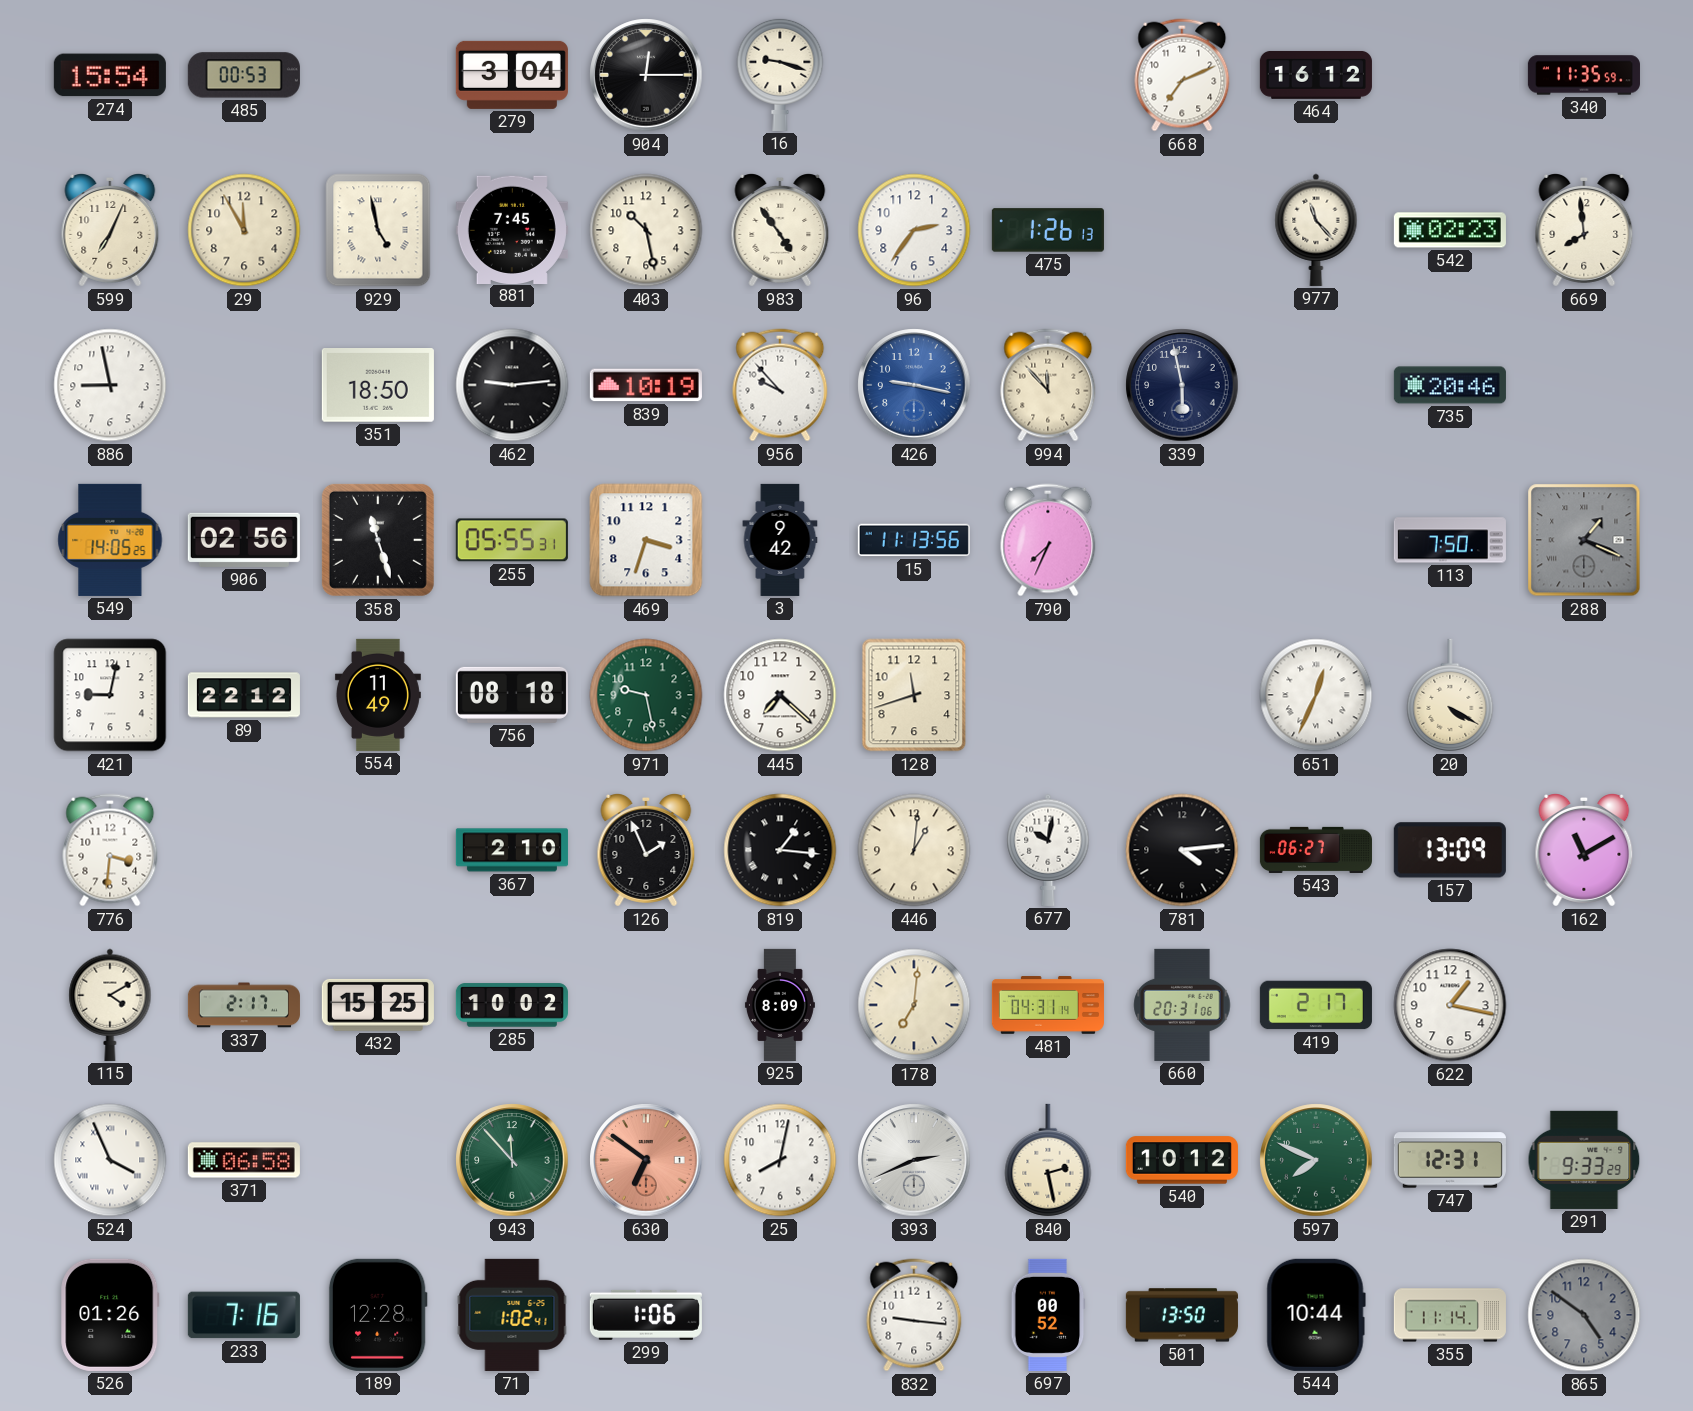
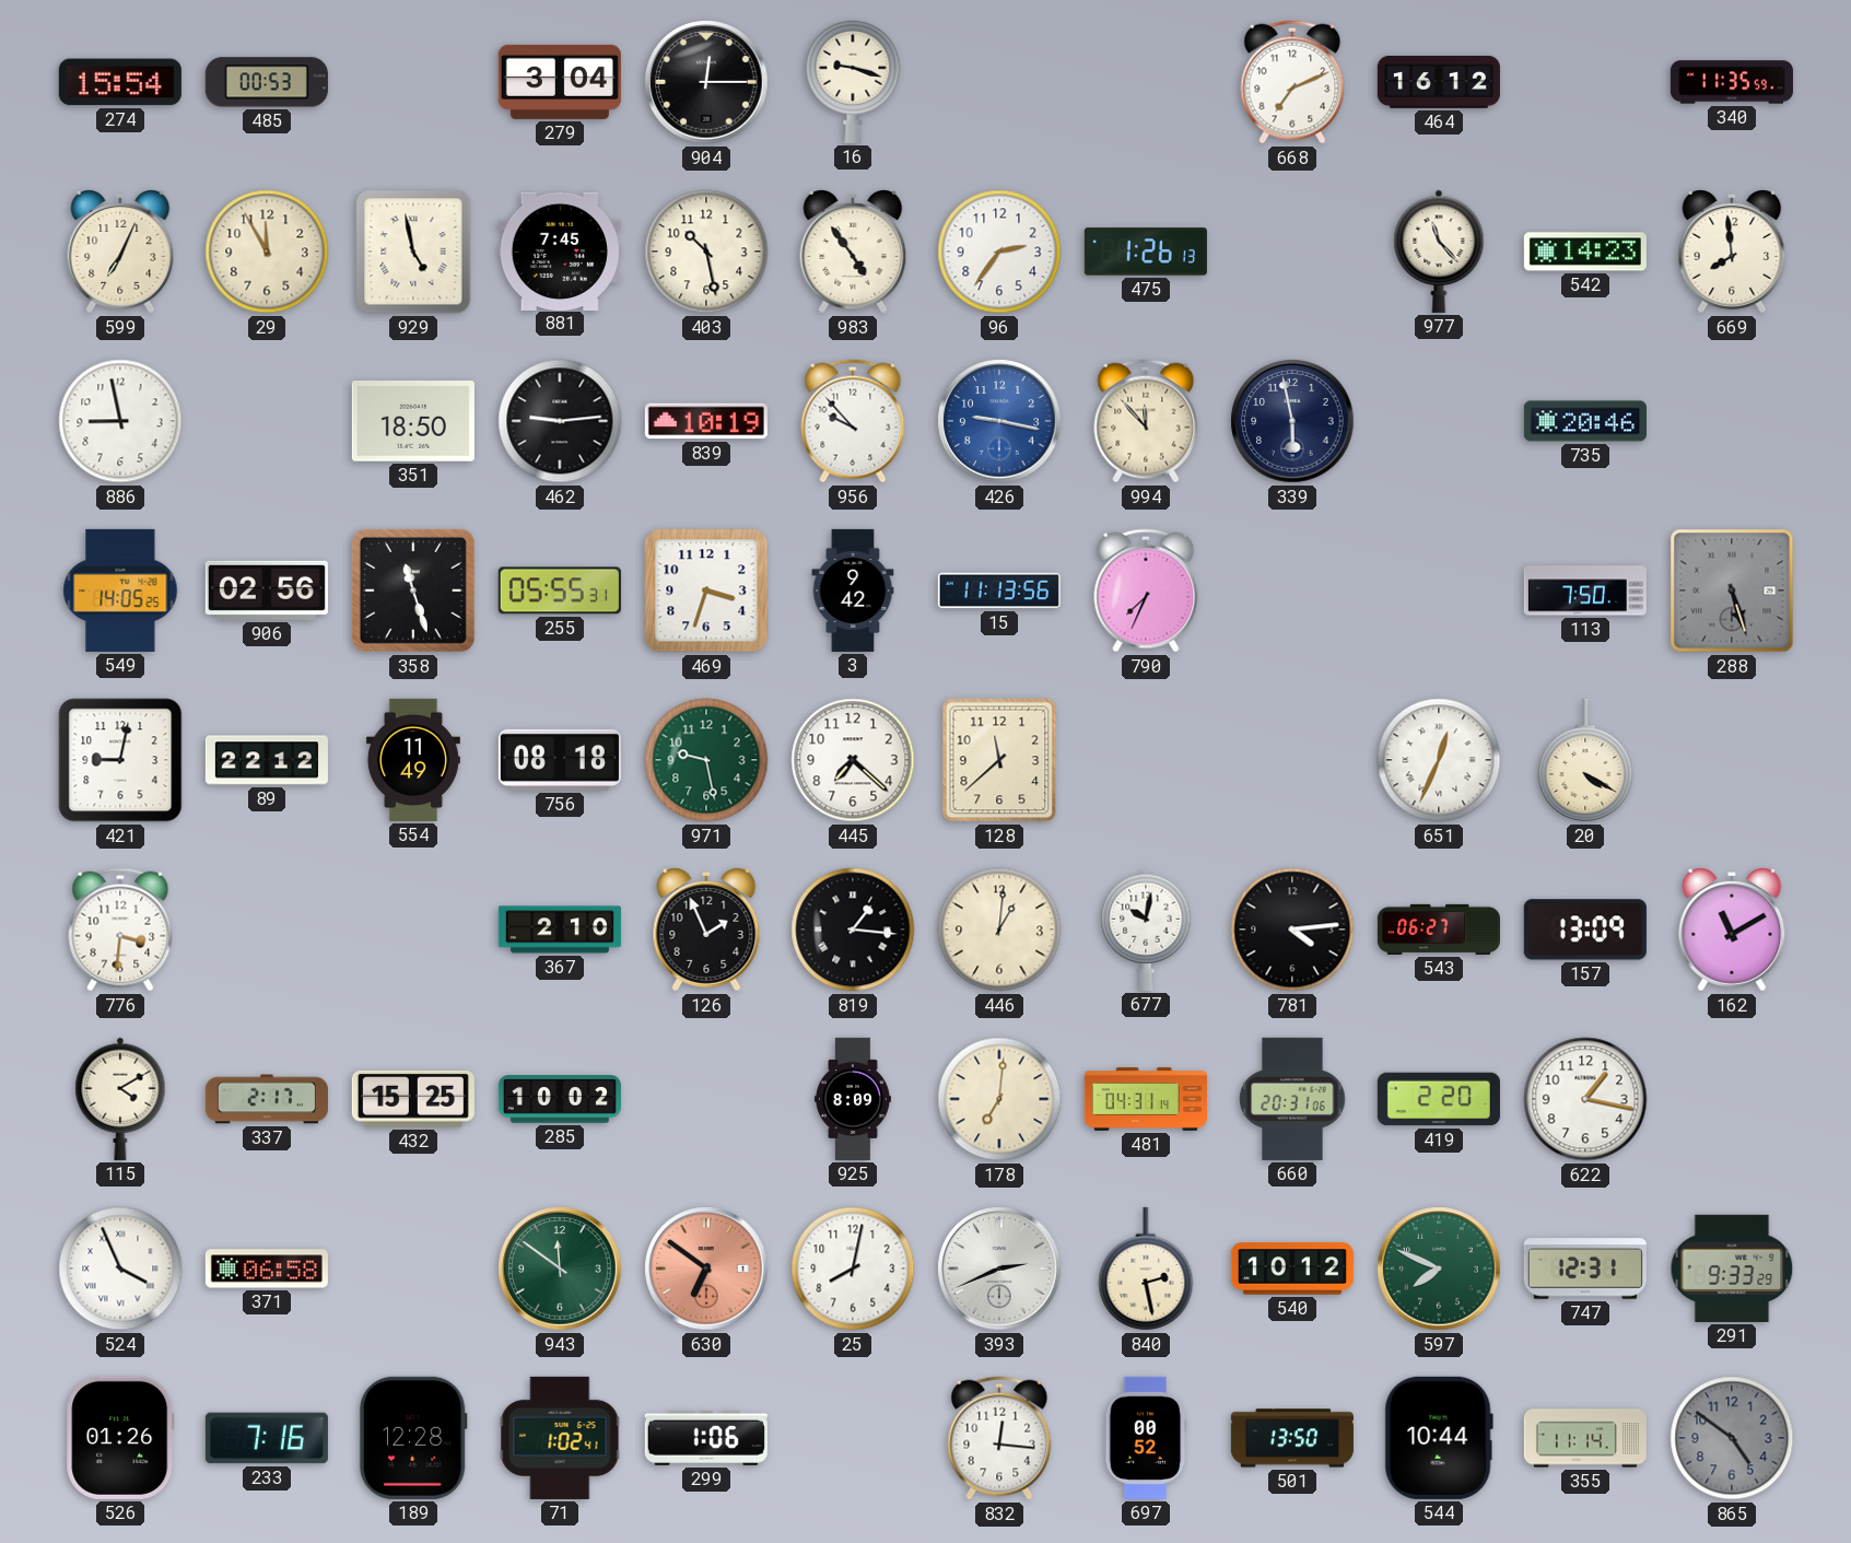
542: 02:23 -> 14:23 (1585, 252)
288: 1:19 -> 5:27 (1732, 591)
128: 11:42 -> 11:38 (999, 760)
419: 2:17 -> 2:20 (1439, 1099)
943: 11:53 -> 11:51 (560, 1269)
832: 9:16 -> 12:16 (999, 1438)
